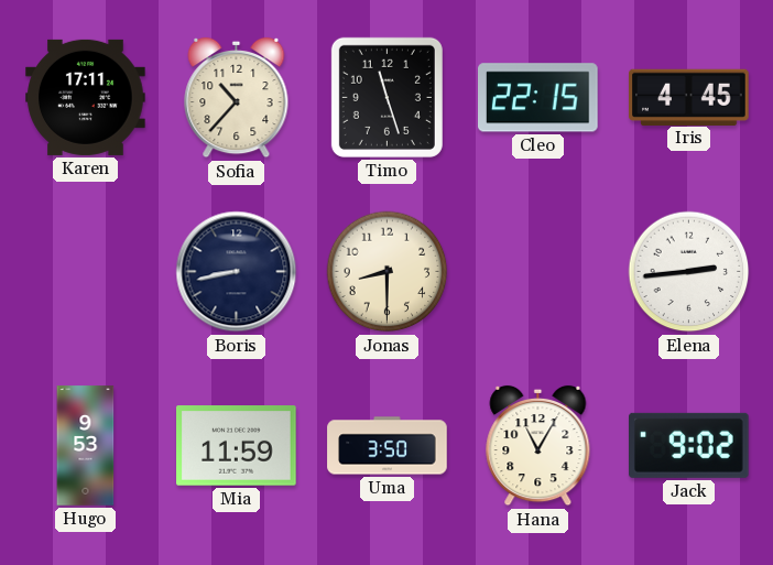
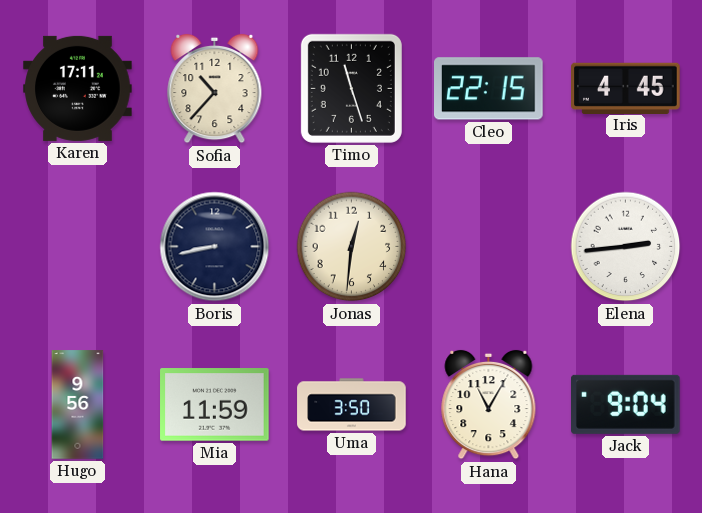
Jonas: 8:30 -> 12:31 (352, 247)
Hugo: 9:53 -> 9:56 (78, 405)
Jack: 9:02 -> 9:04 (626, 404)
